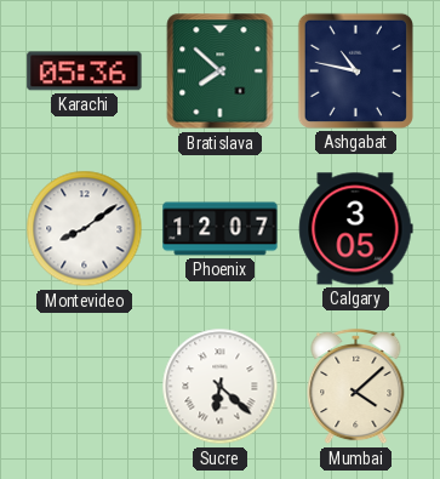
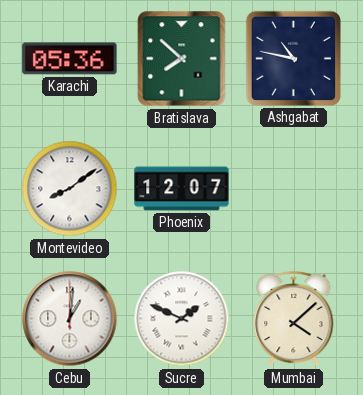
Calgary: 3:05 -> none (356, 229)
Cebu: none -> 1:01 (70, 319)
Sucre: 6:22 -> 1:49 (182, 319)
